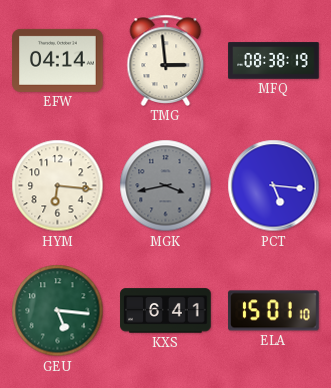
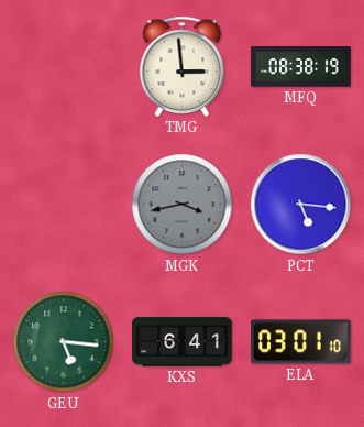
EFW: 04:14 -> none (58, 60)
HYM: 6:16 -> none (58, 186)
ELA: 15:01 -> 03:01 (301, 342)
